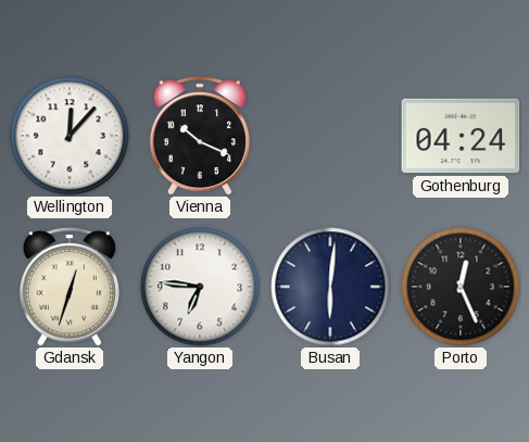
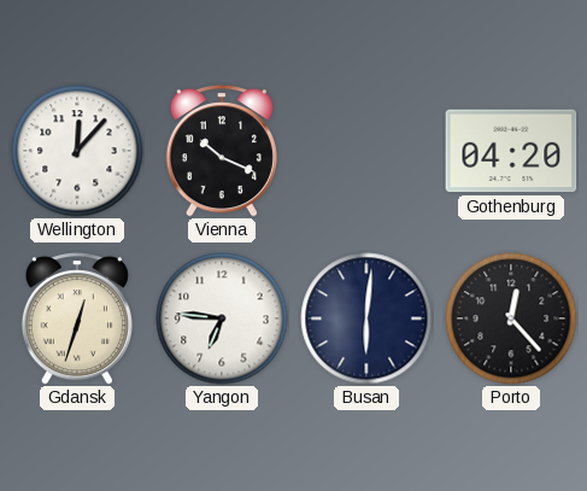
Gothenburg: 04:24 -> 04:20 (511, 151)
Porto: 12:26 -> 12:23 (511, 318)
